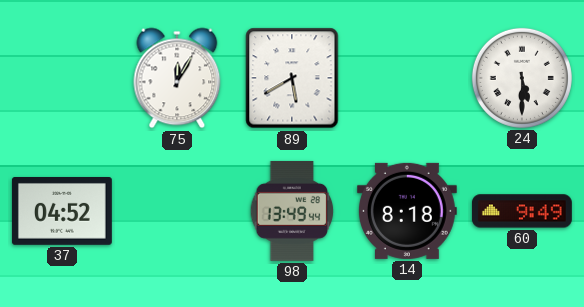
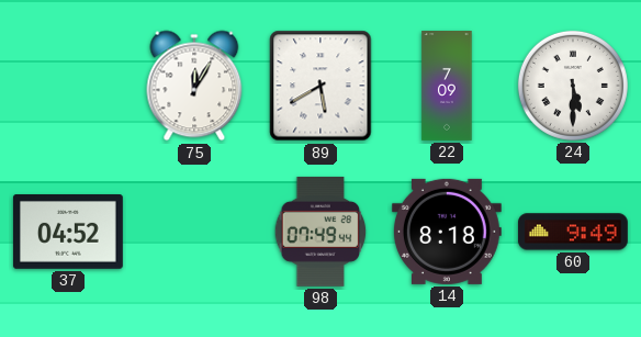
22: none -> 7:09 (447, 87)
98: 13:49 -> 07:49 (320, 232)
